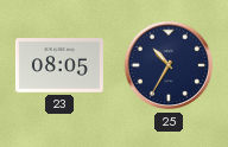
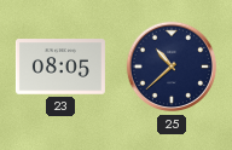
25: 10:35 -> 10:38 (172, 67)
